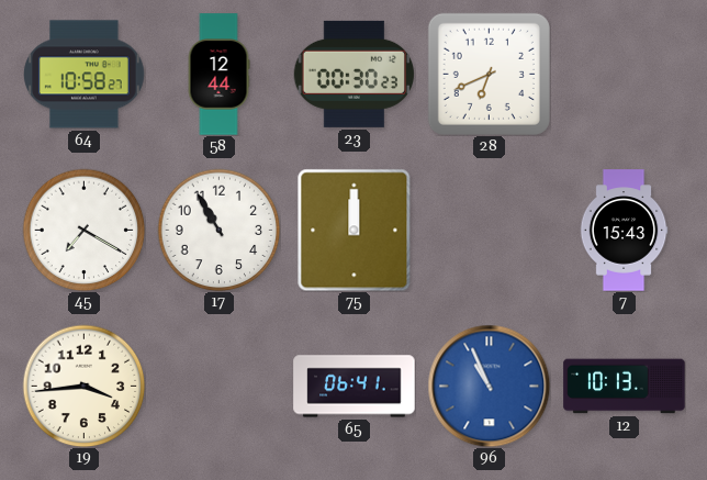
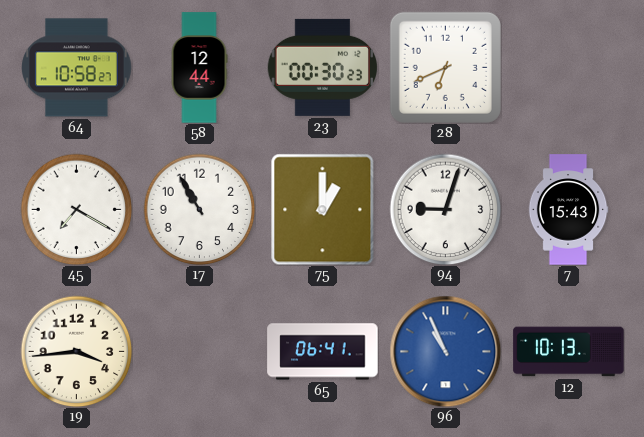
75: 12:00 -> 1:00 (323, 209)
94: none -> 9:03 (445, 209)
